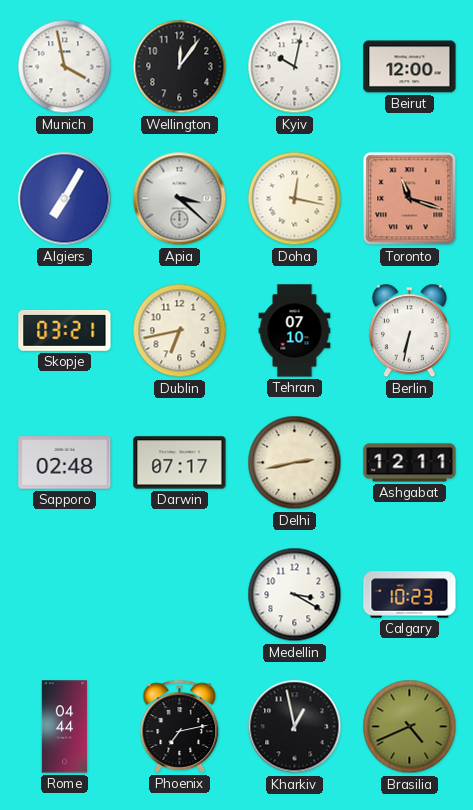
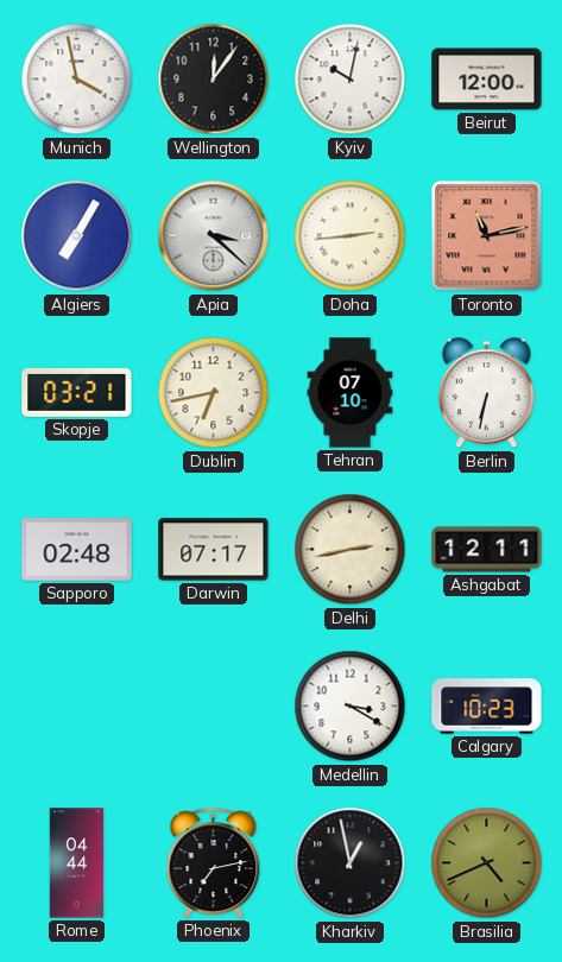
Doha: 12:17 -> 2:44 (351, 236)
Toronto: 11:18 -> 11:13 (487, 236)
